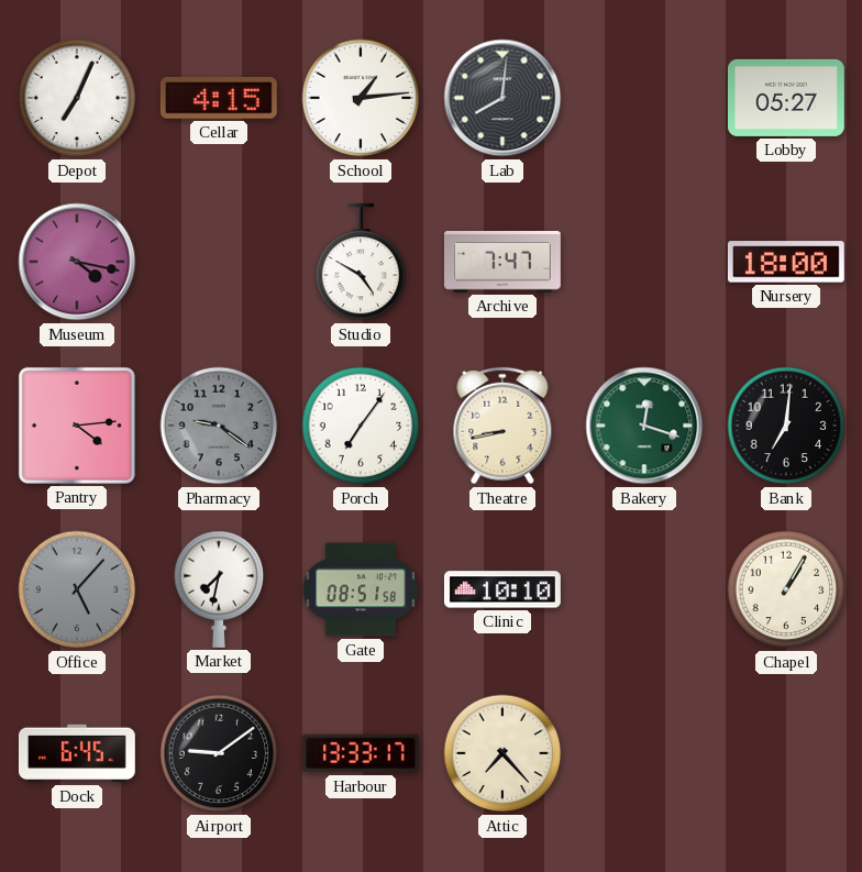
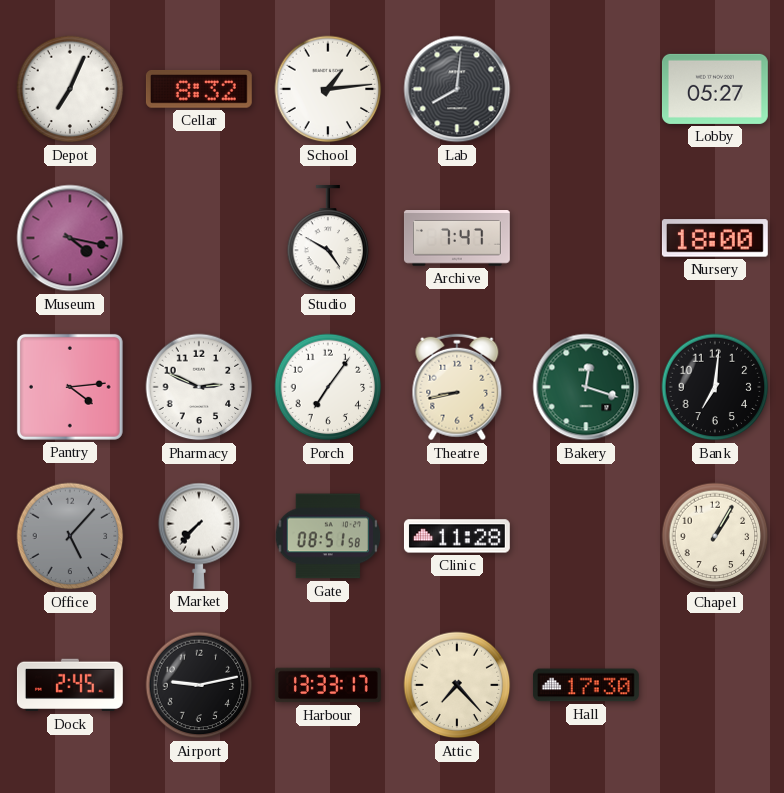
Cellar: 4:15 -> 8:32 (199, 89)
Pharmacy: 9:21 -> 2:49 (199, 387)
Pharmacy dial: grey -> white (199, 387)
Market: 7:32 -> 7:37 (199, 536)
Clinic: 10:10 -> 11:28 (457, 536)
Dock: 6:45 -> 2:45 (70, 685)
Airport: 9:09 -> 9:13 (199, 685)
Hall: none -> 17:30 (586, 685)
